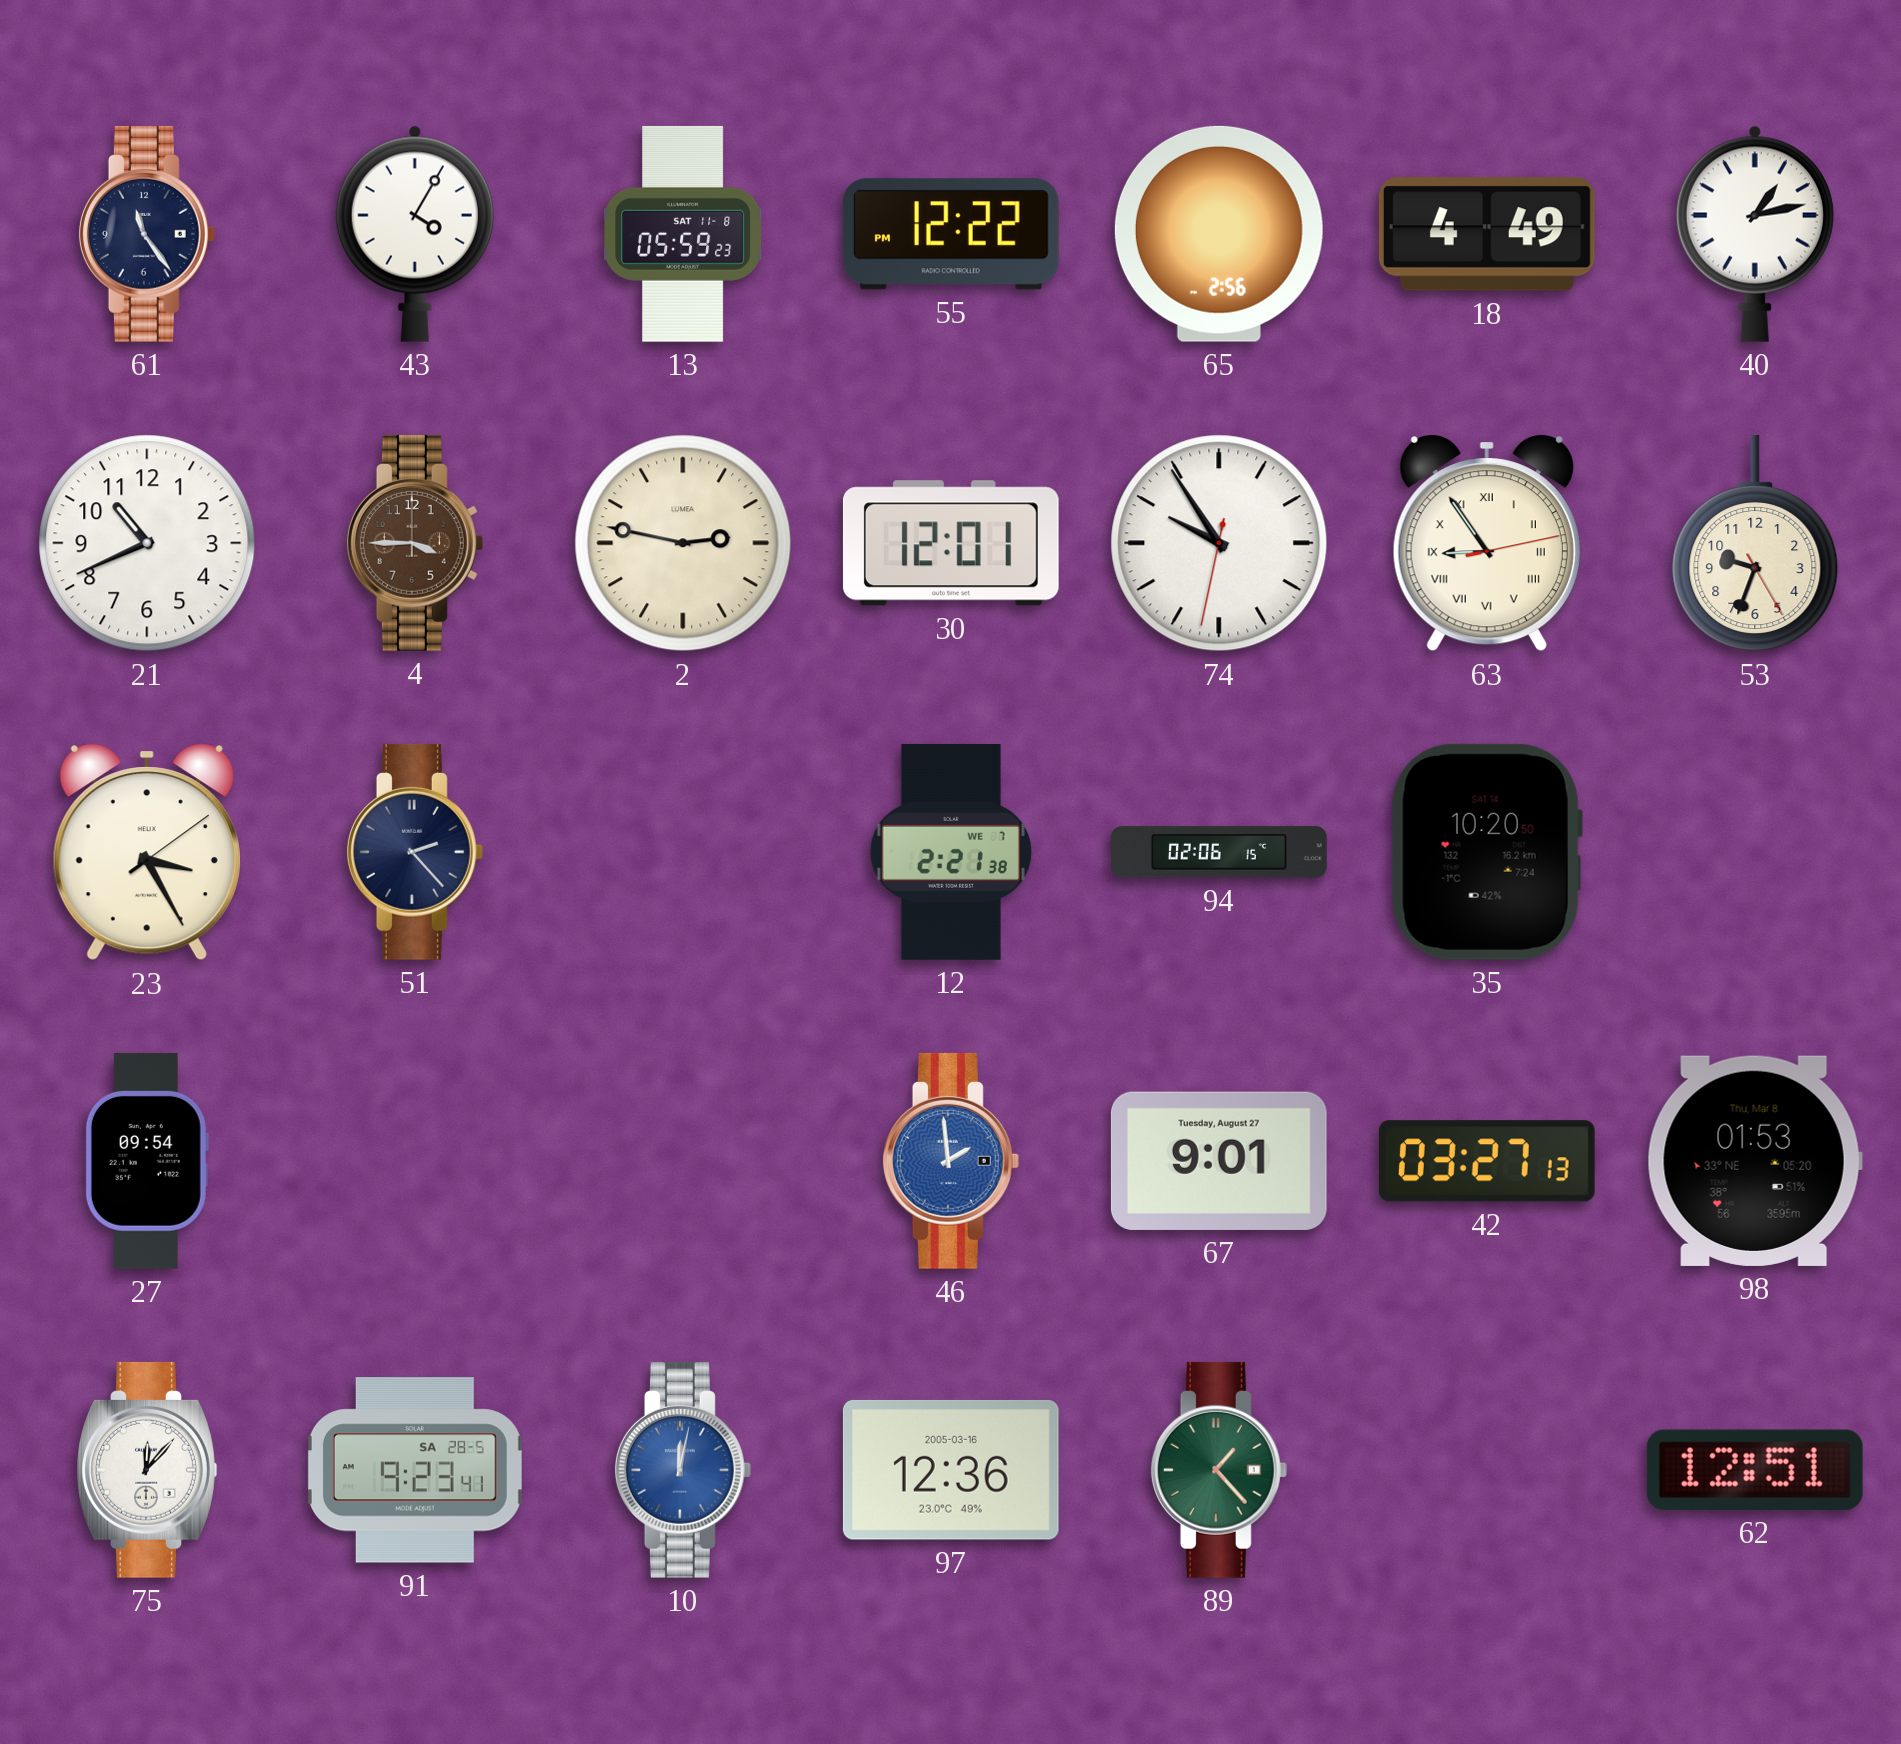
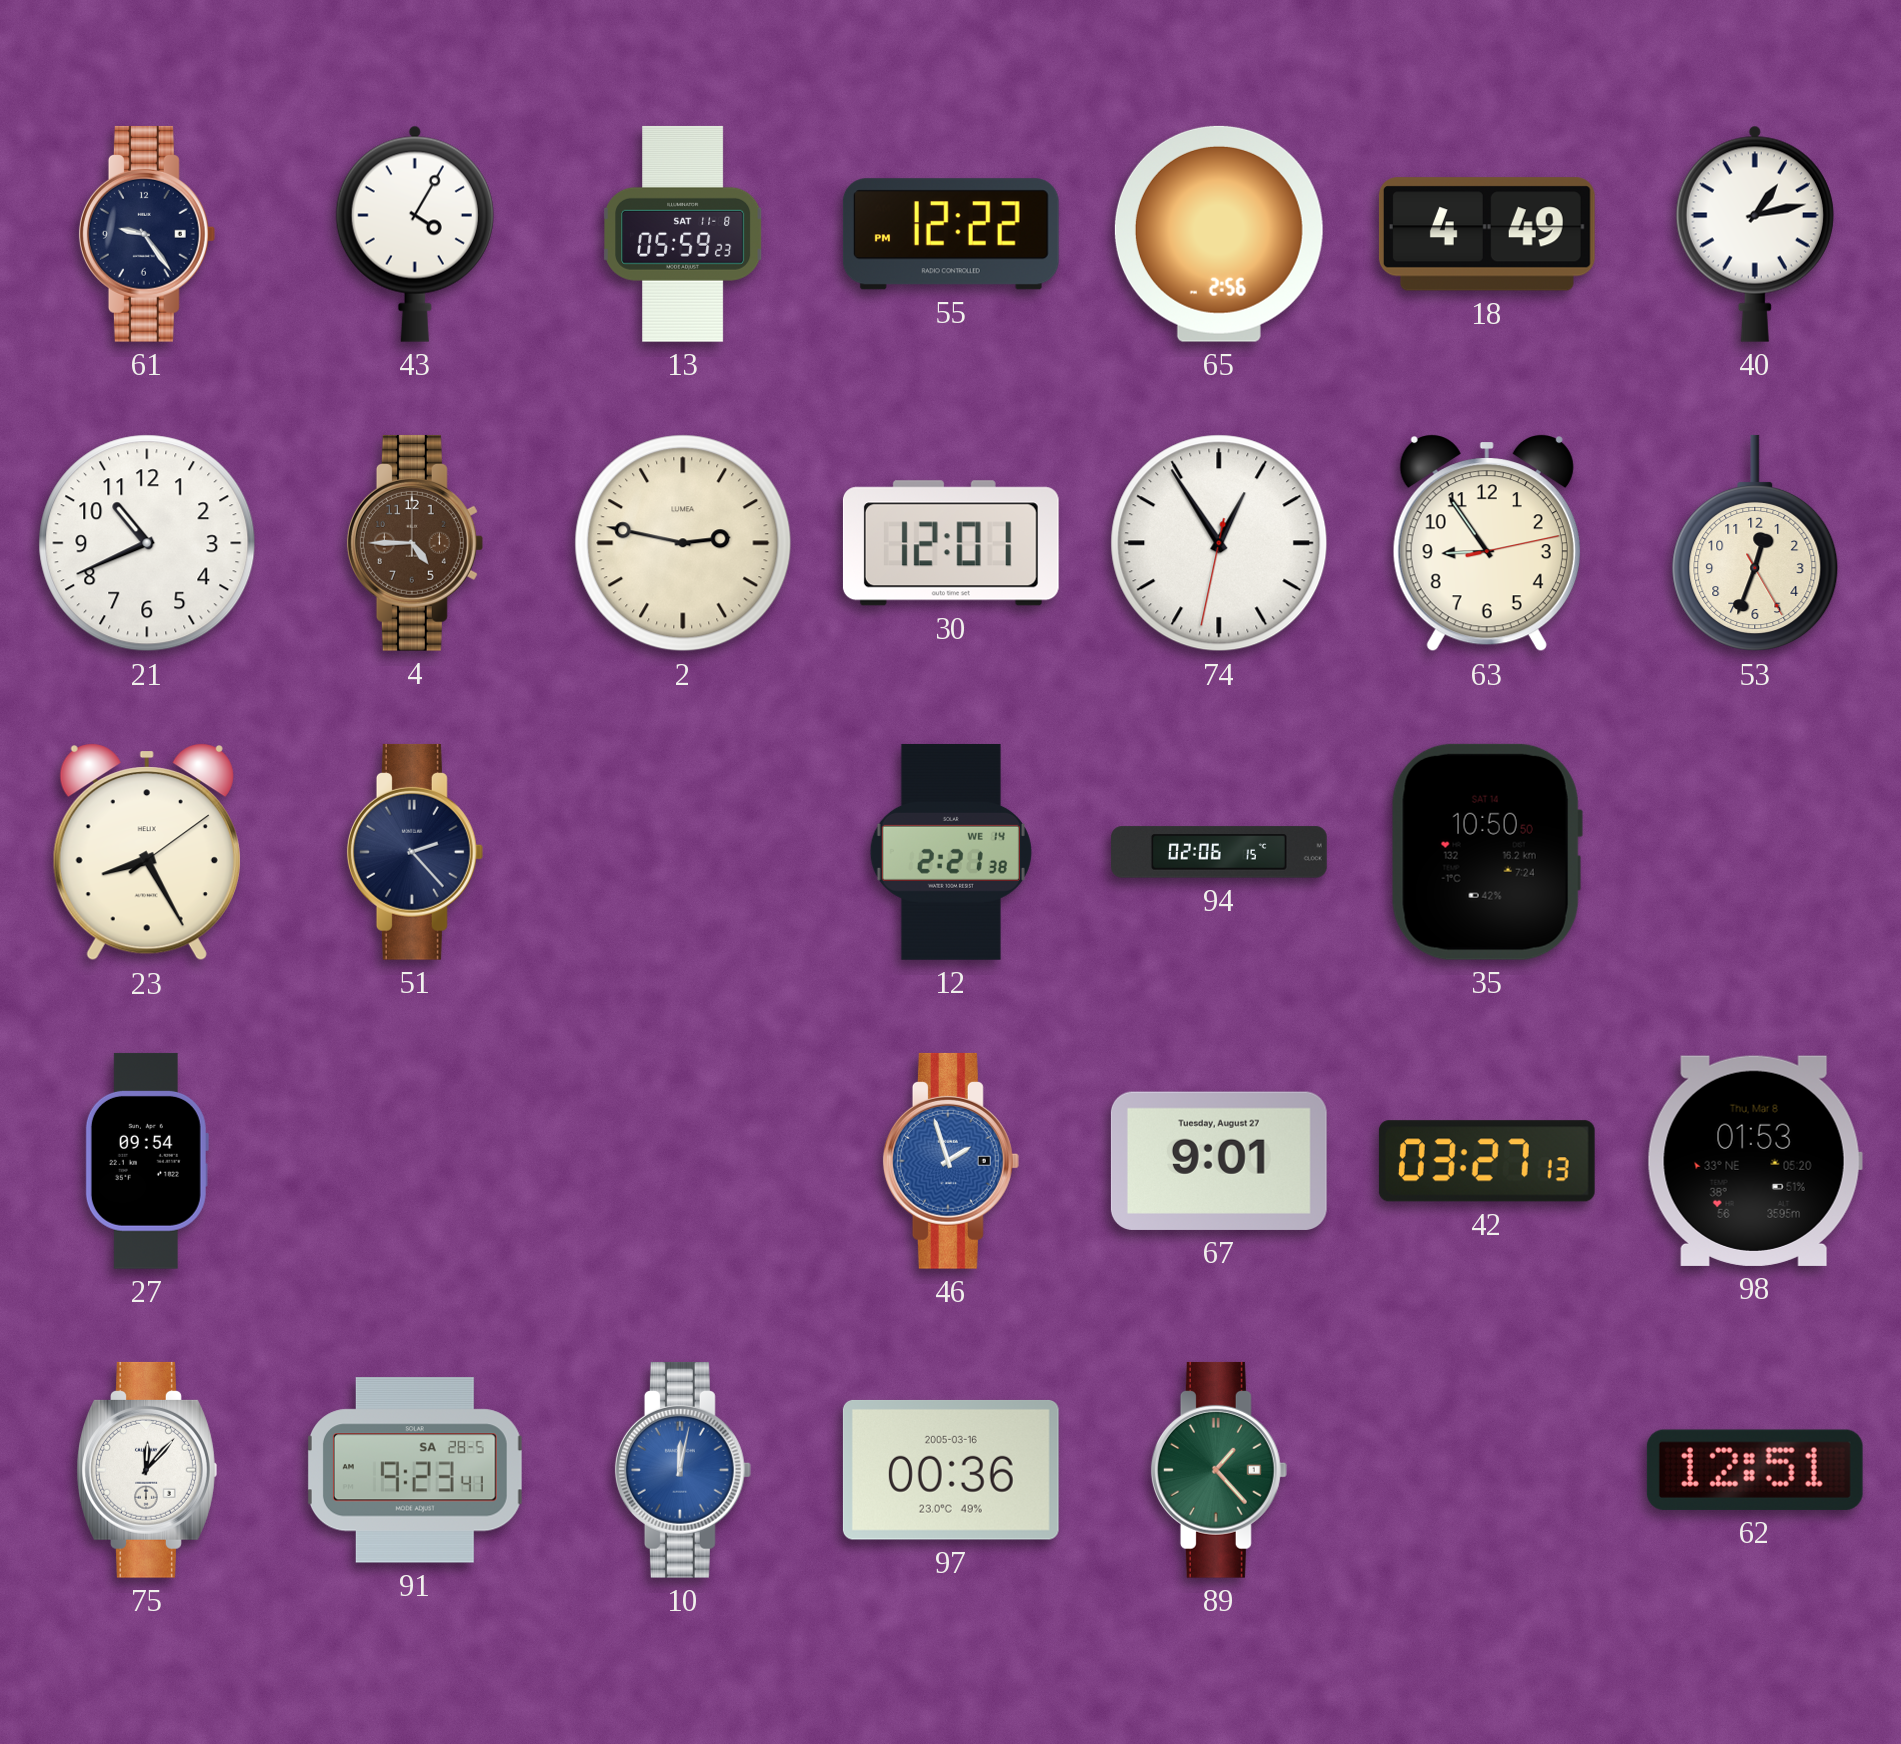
61: 11:24 -> 9:24 (147, 234)
4: 3:45 -> 4:45 (415, 543)
74: 9:54 -> 12:54 (1219, 543)
63 numerals: Roman -> Arabic (1487, 544)
53: 9:33 -> 12:33 (1755, 543)
23: 3:25 -> 8:25 (147, 853)
12 date: WE 7 -> WE 14 (951, 852)
35: 10:20 -> 10:50 (1487, 852)
46: 1:59 -> 1:57 (951, 1161)
97: 12:36 -> 00:36 (951, 1470)
